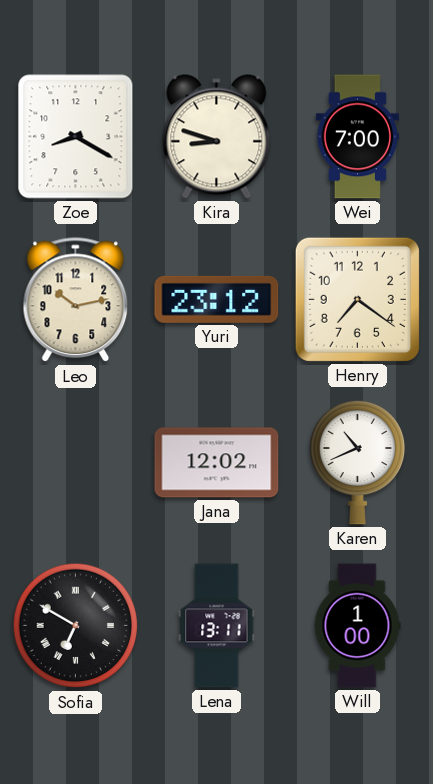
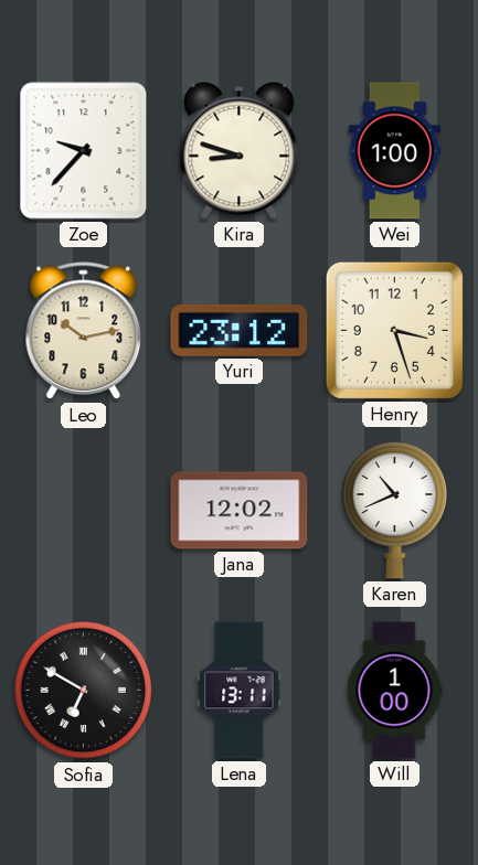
Zoe: 8:20 -> 9:37 (84, 151)
Wei: 7:00 -> 1:00 (394, 151)
Henry: 7:21 -> 3:27 (394, 330)
